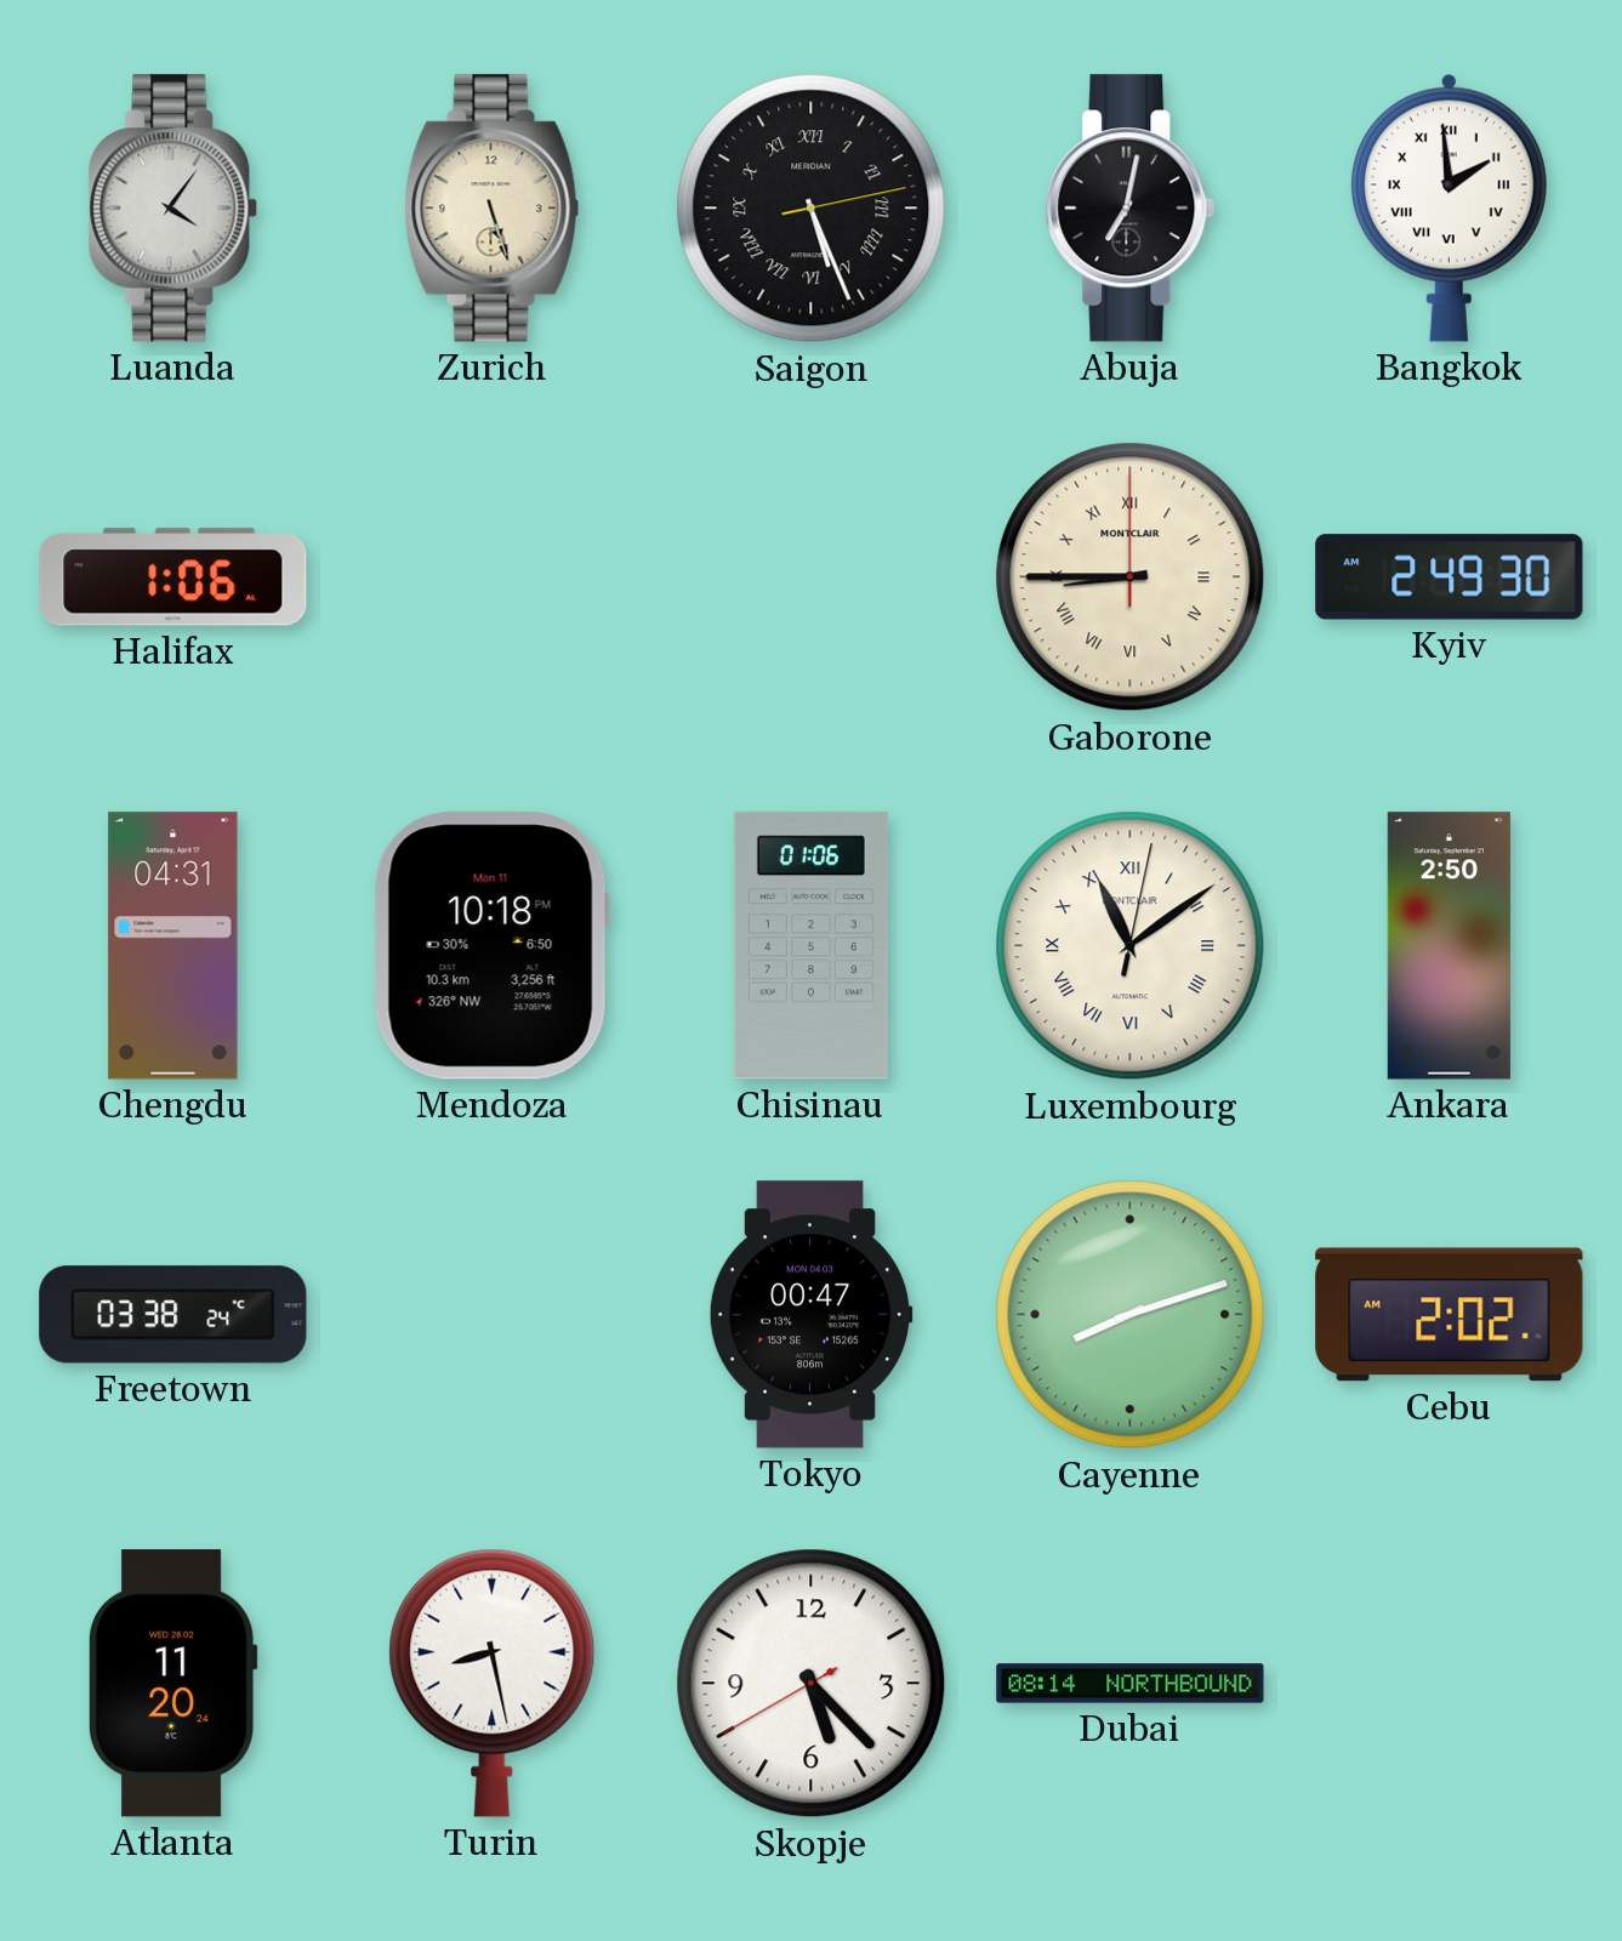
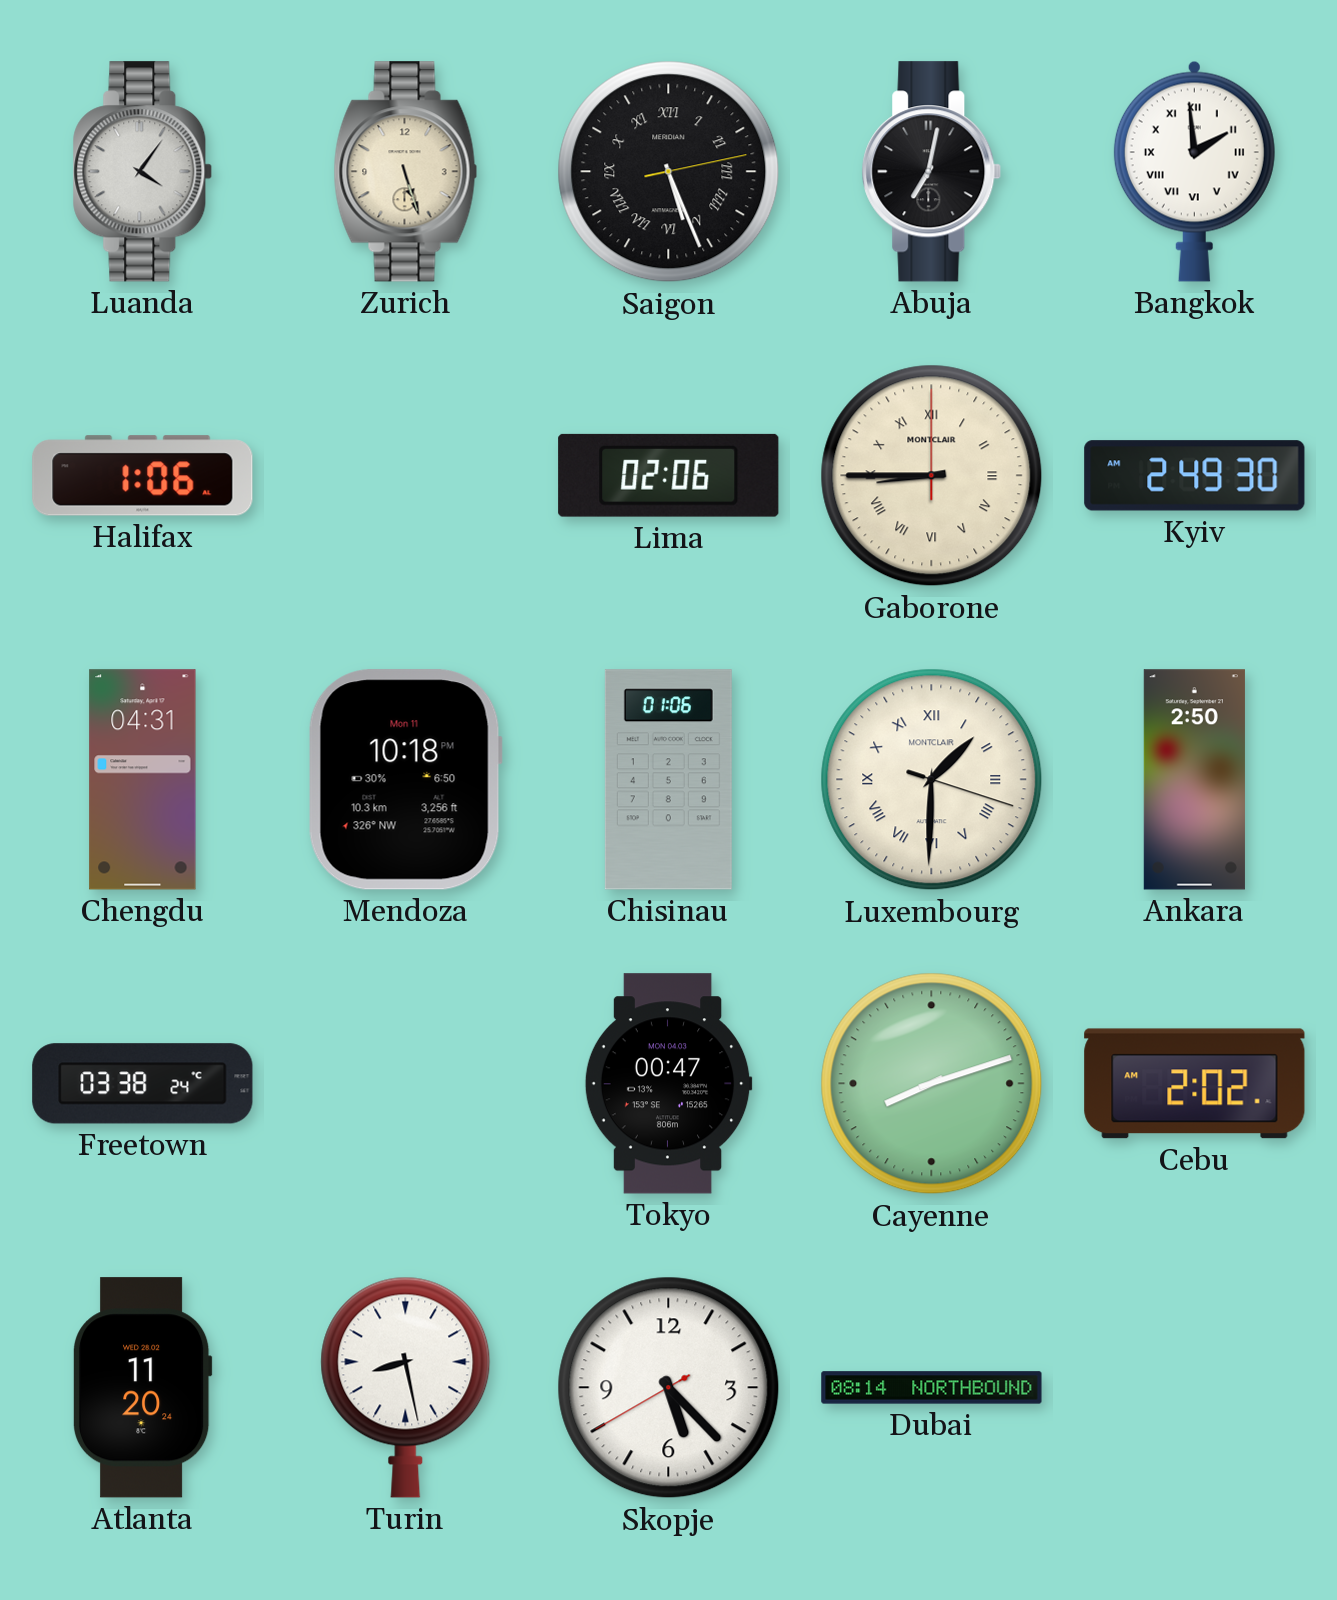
Lima: none -> 02:06 (669, 475)
Luxembourg: 11:09 -> 1:30 (932, 780)
